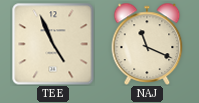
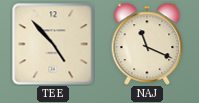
TEE: 4:56 -> 4:53 (53, 44)
